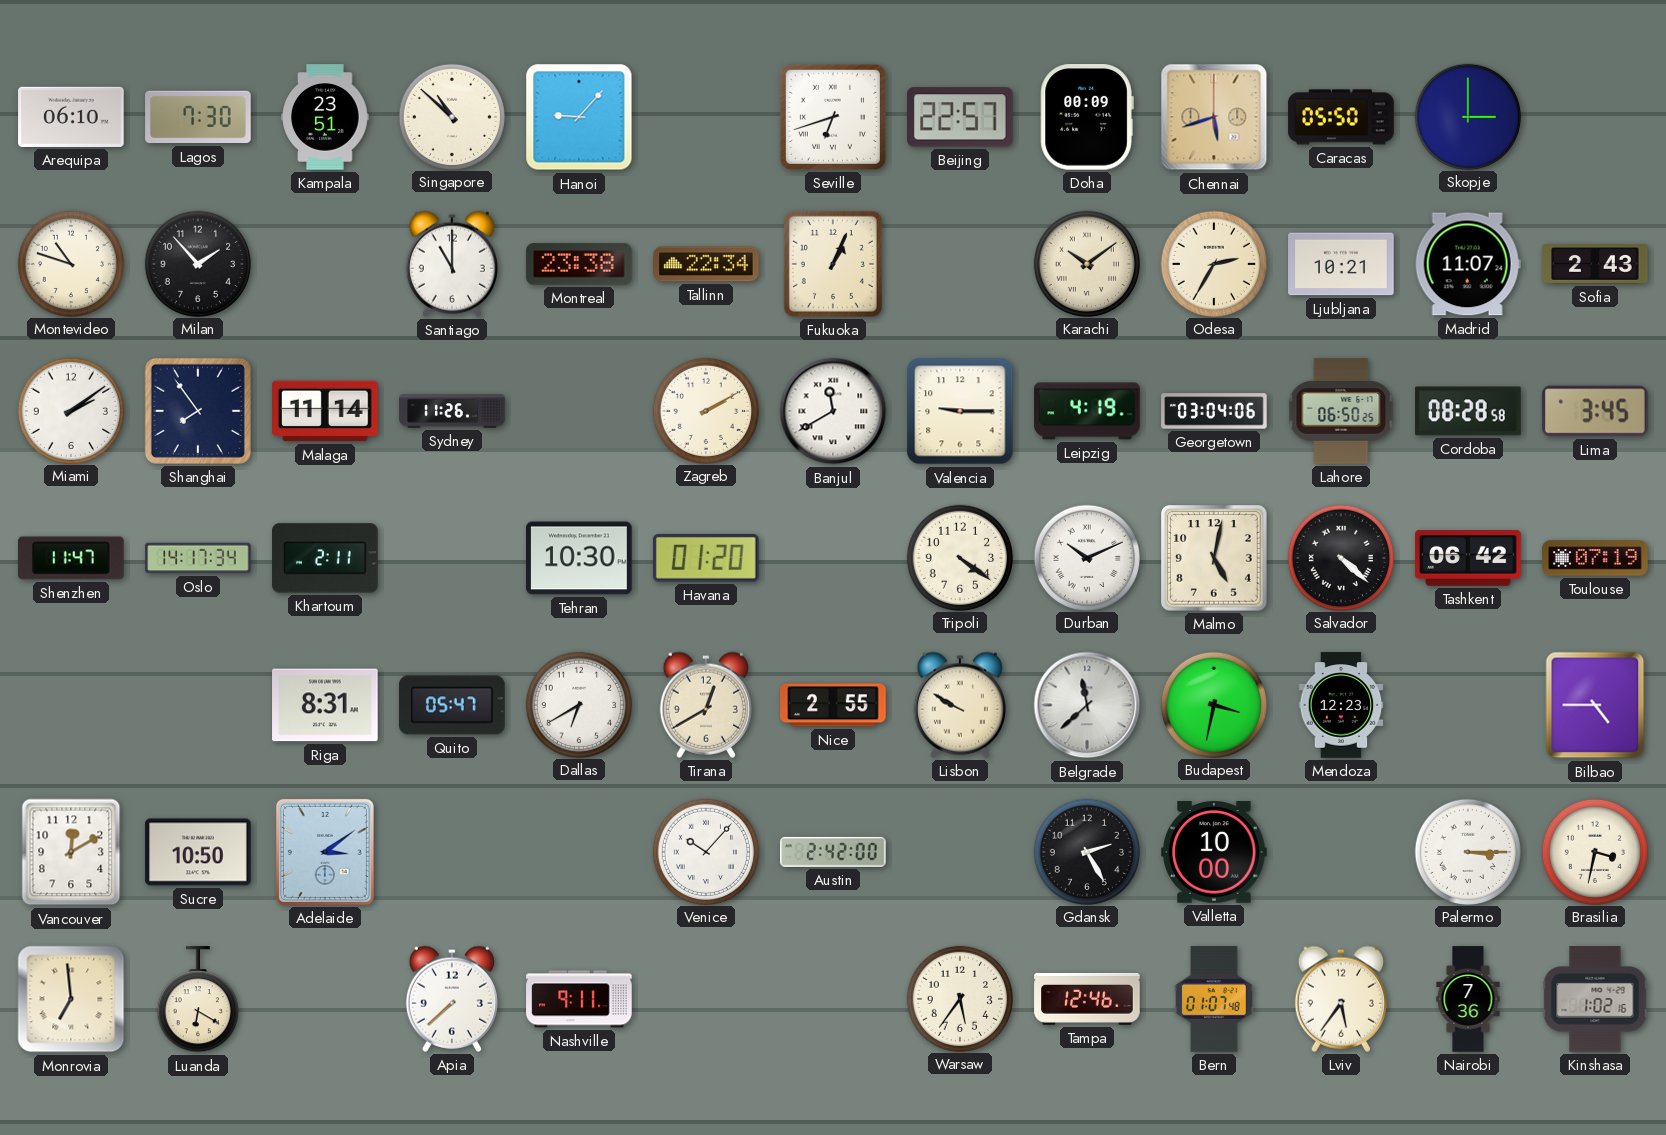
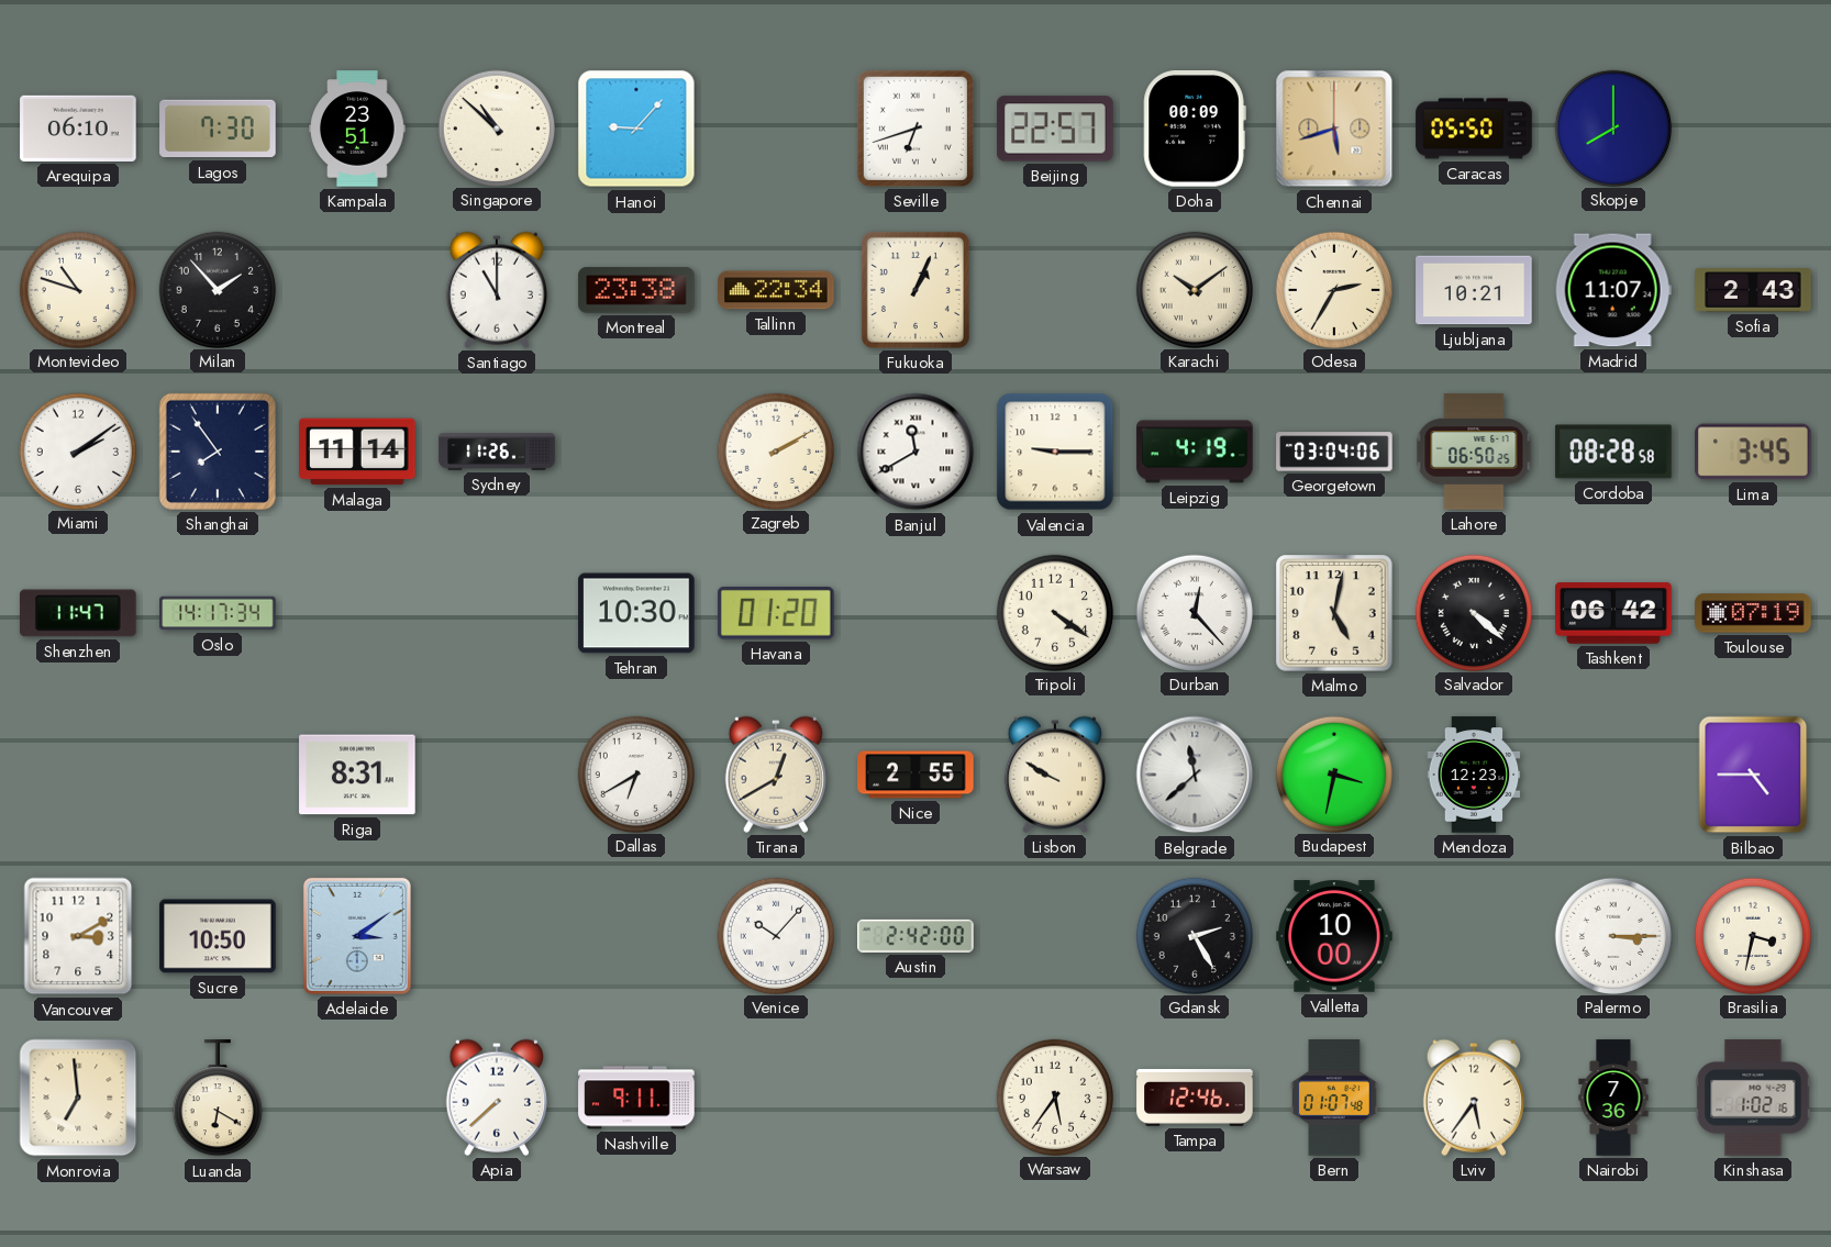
Skopje: 3:00 -> 8:00 (1612, 127)
Khartoum: 2:11 -> none (325, 558)
Durban: 10:11 -> 12:23 (1194, 612)
Quito: 05:47 -> none (452, 705)
Vancouver: 12:10 -> 3:10 (78, 936)
